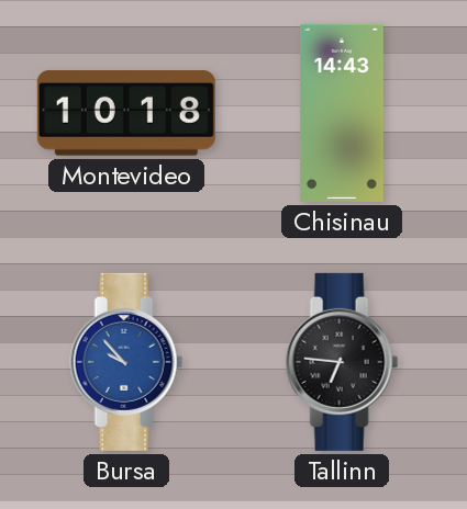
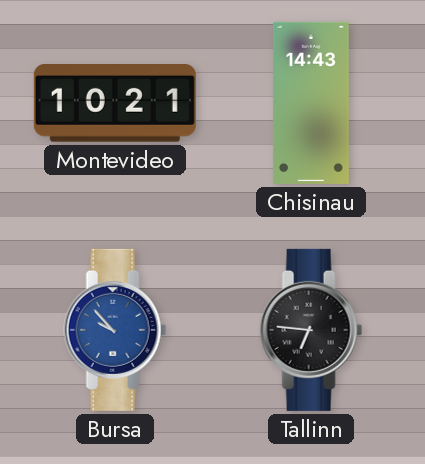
Montevideo: 10:18 -> 10:21 (115, 104)
